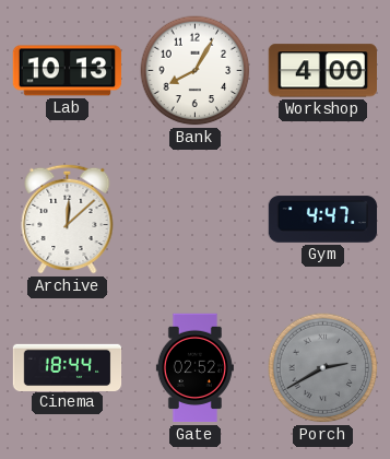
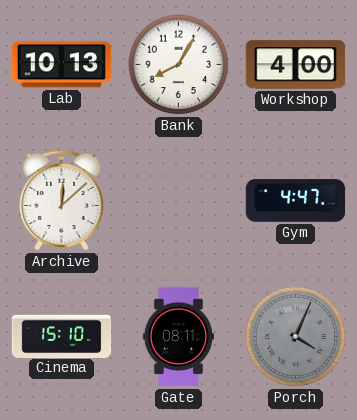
Cinema: 18:44 -> 15:10 (62, 336)
Gate: 02:52 -> 08:11 (178, 337)
Porch: 2:40 -> 4:04 (296, 337)
